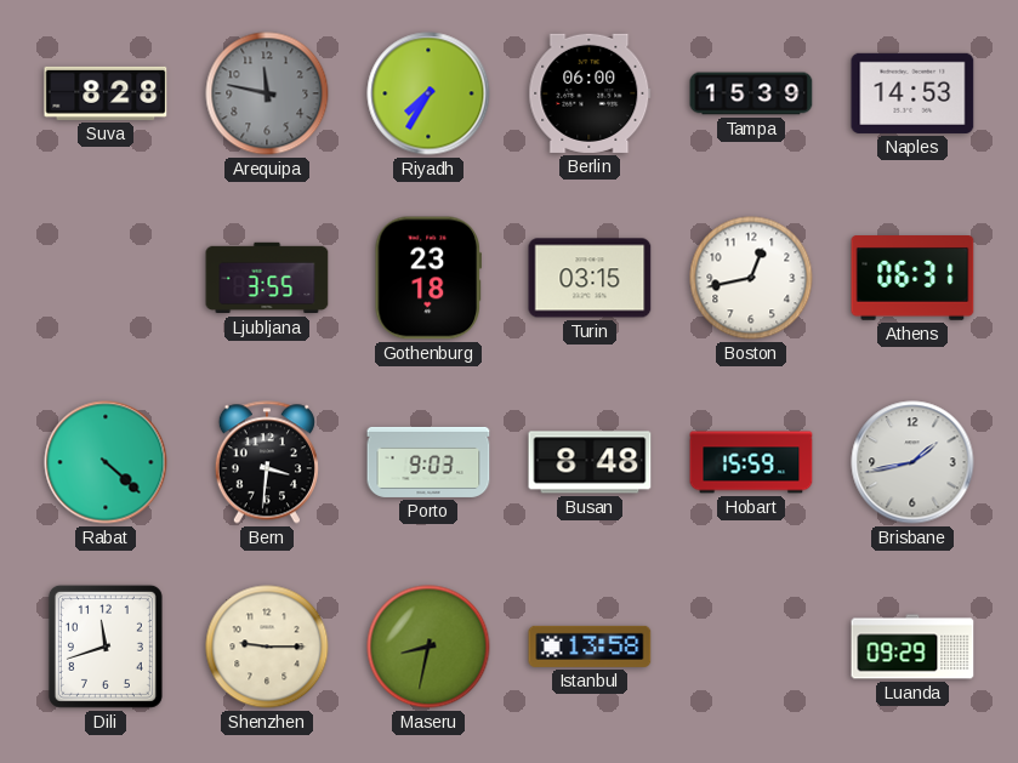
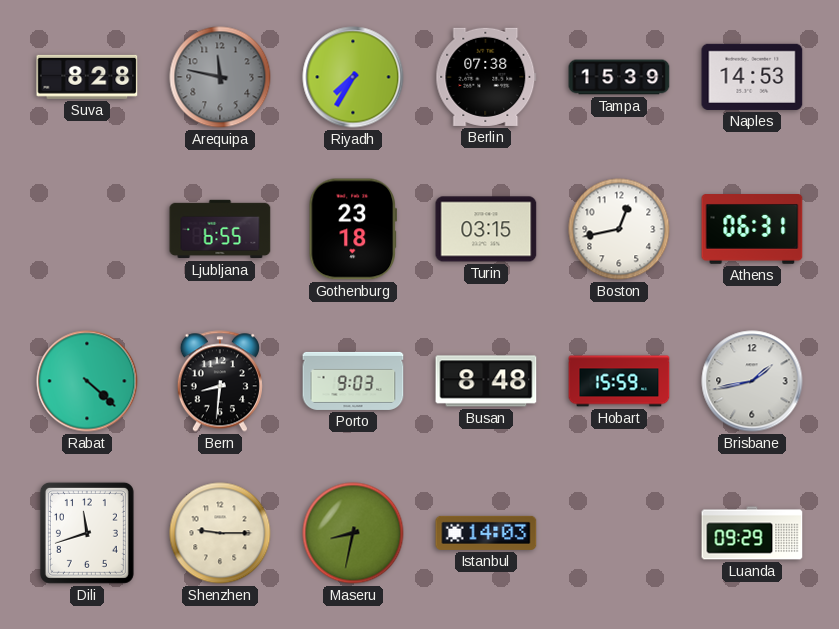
Berlin: 06:00 -> 07:38 (486, 77)
Ljubljana: 3:55 -> 6:55 (220, 229)
Bern: 3:31 -> 8:31 (220, 381)
Istanbul: 13:58 -> 14:03 (486, 533)
